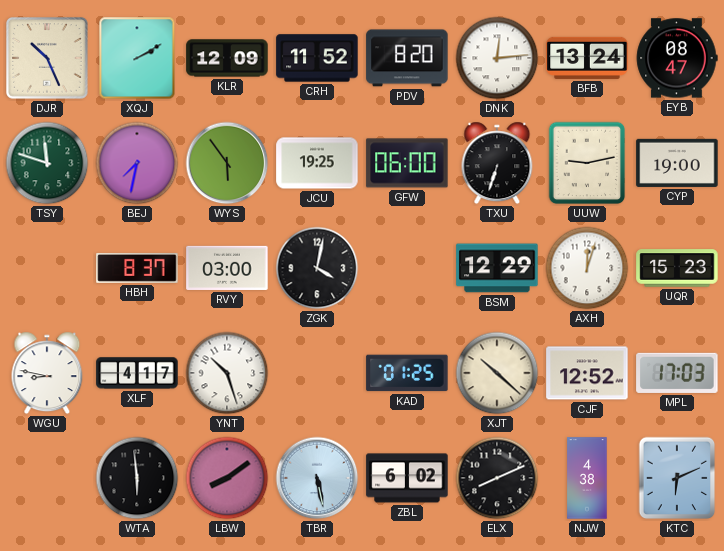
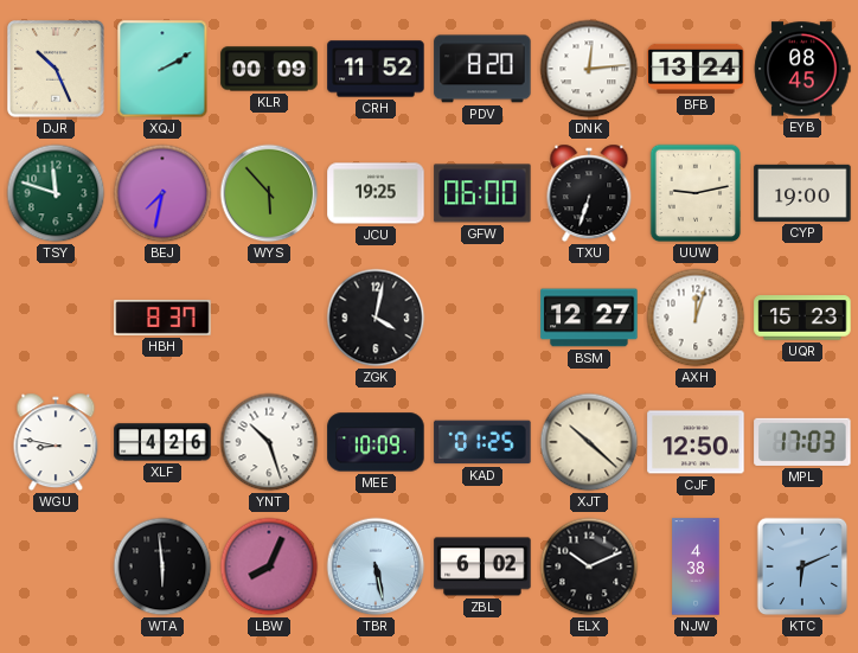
KLR: 12:09 -> 00:09 (269, 69)
EYB: 08:47 -> 08:45 (802, 69)
WYS: 5:54 -> 5:53 (269, 193)
RVY: 03:00 -> none (227, 268)
BSM: 12:29 -> 12:27 (589, 318)
XLF: 4:17 -> 4:26 (162, 442)
MEE: none -> 10:09 (376, 442)
CJF: 12:52 -> 12:50 (696, 442)
LBW: 8:09 -> 8:04 (269, 566)
ELX: 8:11 -> 10:11 (589, 566)
